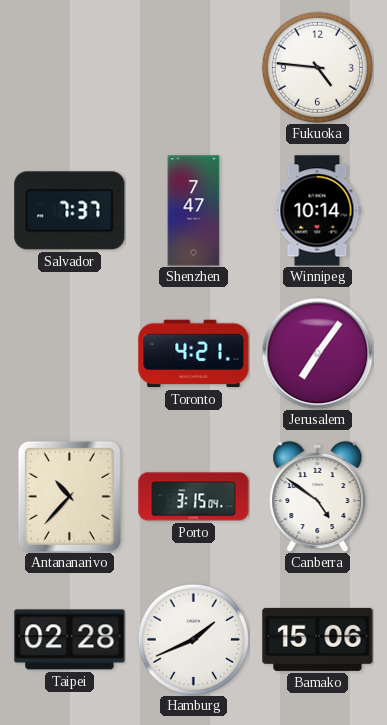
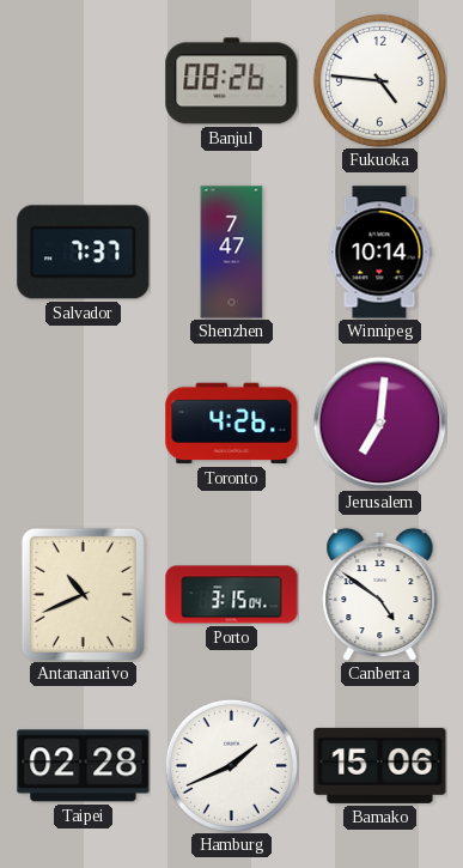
Banjul: none -> 08:26 (232, 81)
Toronto: 4:21 -> 4:26 (232, 424)
Jerusalem: 7:06 -> 7:01 (379, 423)
Antananarivo: 10:37 -> 10:41 (83, 594)
